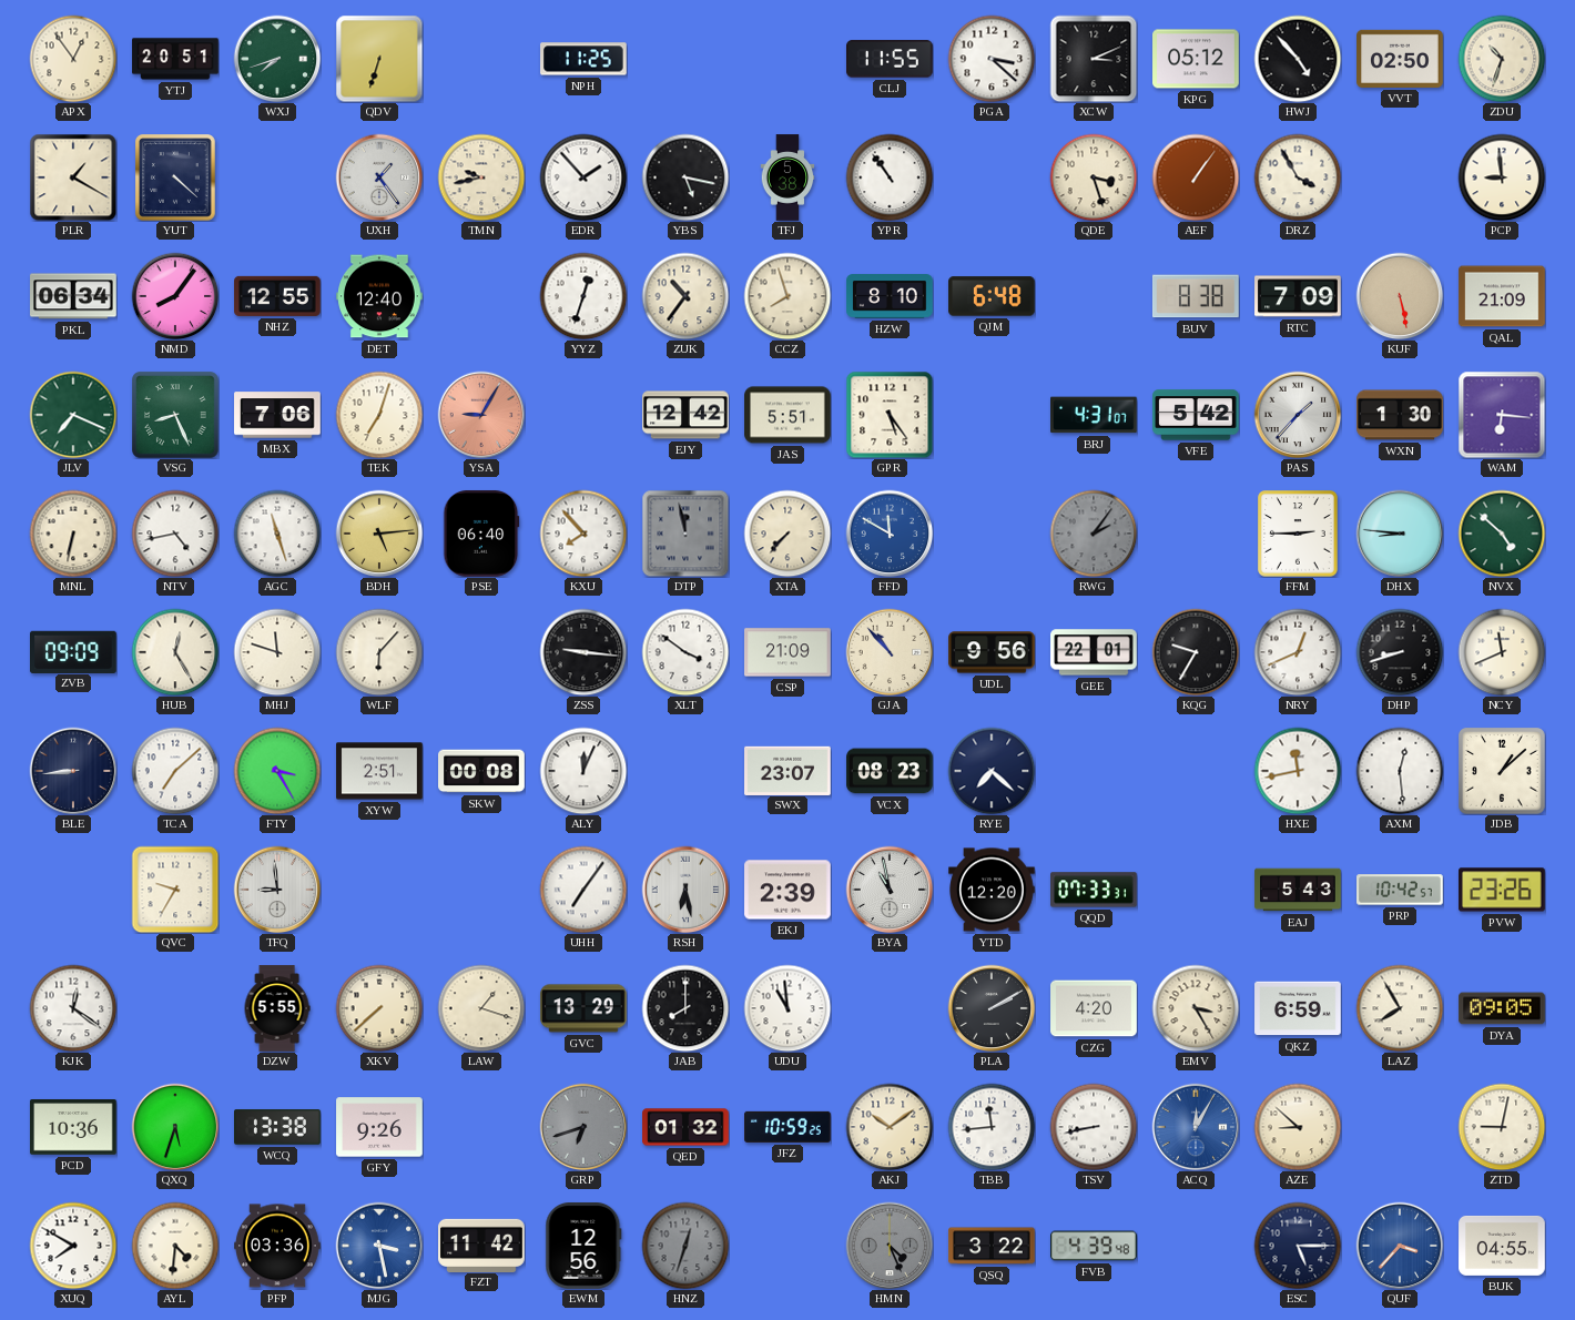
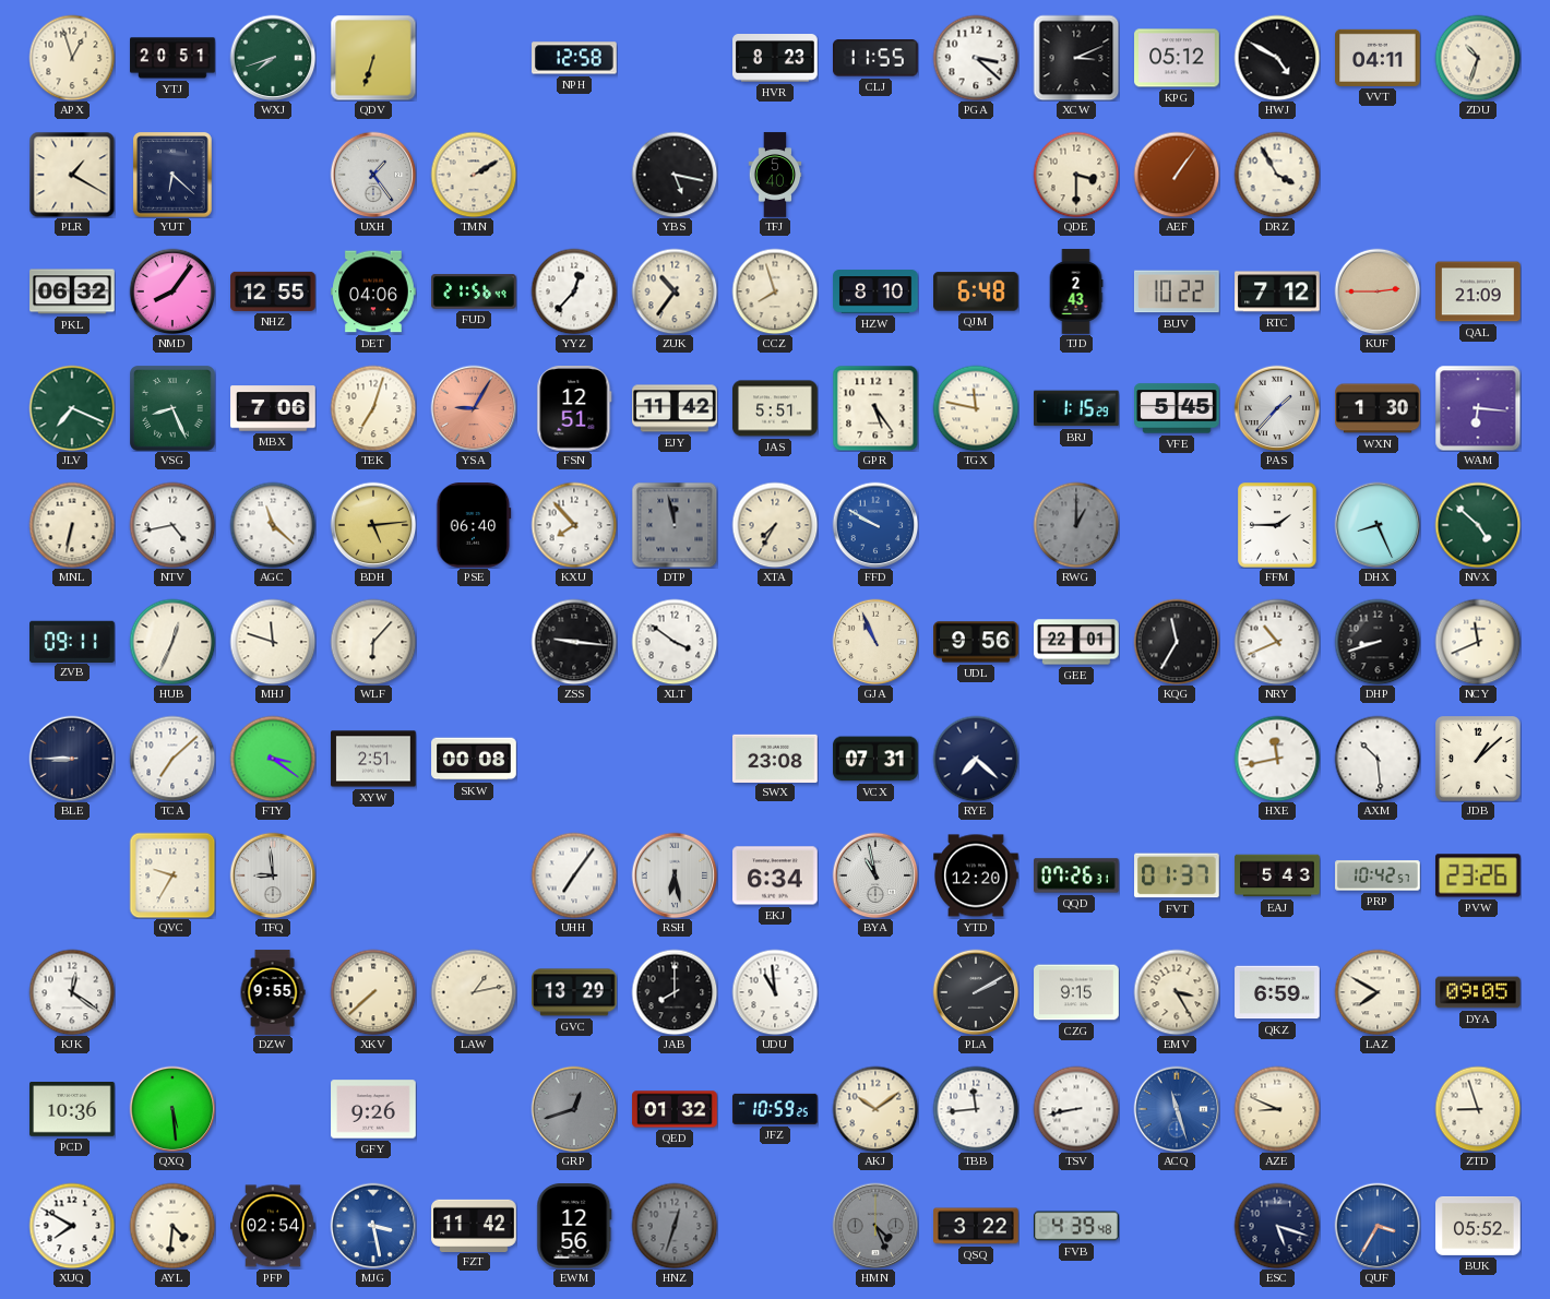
APX: 12:54 -> 12:57 (72, 58)
NPH: 11:25 -> 12:58 (574, 58)
HVR: none -> 8:23 (775, 58)
HWJ: 4:53 -> 4:50 (1277, 58)
VVT: 02:50 -> 04:11 (1378, 58)
YUT: 4:22 -> 6:22 (172, 175)
TMN: 9:43 -> 2:10 (474, 175)
EDR: 1:53 -> none (583, 177)
TFJ: 5:38 -> 5:40 (775, 175)
YPR: 10:54 -> none (890, 177)
QDE: 3:27 -> 3:30 (1076, 175)
PCP: 8:59 -> none (1502, 177)
PKL: 06:34 -> 06:32 (72, 291)
DET: 12:40 -> 04:06 (373, 291)
FUD: none -> 21:56 (474, 291)
YYZ: 12:33 -> 12:37 (574, 291)
TJD: none -> 2:43 (1076, 291)
BUV: 8:38 -> 10:22 (1178, 291)
RTC: 7:09 -> 7:12 (1277, 291)
KUF: 5:28 -> 2:45 (1378, 291)
FSN: none -> 12:51 (574, 409)
EJY: 12:42 -> 11:42 (675, 408)
TGX: none -> 11:47 (976, 408)
BRJ: 4:31 -> 1:15 (1077, 408)
VFE: 5:42 -> 5:45 (1177, 408)
AGC: 11:27 -> 11:22 (273, 525)
XTA: 7:37 -> 7:35 (775, 525)
FFD: 11:50 -> 9:50 (875, 525)
RWG: 2:06 -> 1:00 (1076, 525)
FFM: 2:45 -> 1:45 (1277, 525)
DHX: 8:46 -> 8:26 (1378, 525)
ZVB: 09:09 -> 09:11 (73, 641)
HUB: 12:25 -> 12:34 (172, 642)
CSP: 21:09 -> none (787, 652)
GJA: 10:53 -> 10:56 (875, 642)
KQG: 9:35 -> 11:35 (1177, 642)
NRY: 12:41 -> 10:41 (1277, 642)
BLE: 8:44 -> 8:45 (72, 759)
FTY: 3:25 -> 3:21 (273, 759)
ALY: 12:04 -> none (583, 771)
SWX: 23:07 -> 23:08 (775, 758)
VCX: 08:23 -> 07:31 (875, 759)
AXM: 12:29 -> 10:29 (1378, 759)
EKJ: 2:39 -> 6:34 (775, 875)
QQD: 07:33 -> 07:26 (1077, 875)
FVT: none -> 01:37 (1178, 875)
DZW: 5:55 -> 9:55 (273, 992)
LAW: 1:18 -> 1:13 (474, 992)
CZG: 4:20 -> 9:15 (1076, 992)
LAZ: 7:55 -> 7:50 (1378, 992)
QXQ: 5:33 -> 5:29 (172, 1109)
WCQ: 13:38 -> none (277, 1127)
GRP: 6:42 -> 12:42 (574, 1109)
ACQ: 12:05 -> 11:27 (1177, 1109)
AZE: 8:52 -> 8:49 (1277, 1109)
ZTD: 9:02 -> 8:57 (1478, 1109)
PFP: 03:36 -> 02:54 (273, 1226)
ESC: 5:15 -> 5:18 (1277, 1226)
QUF: 3:37 -> 3:35 (1378, 1226)
BUK: 04:55 -> 05:52 (1478, 1226)
